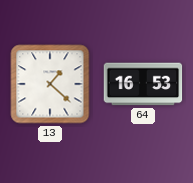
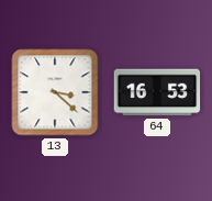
13: 1:22 -> 3:22 (55, 92)
